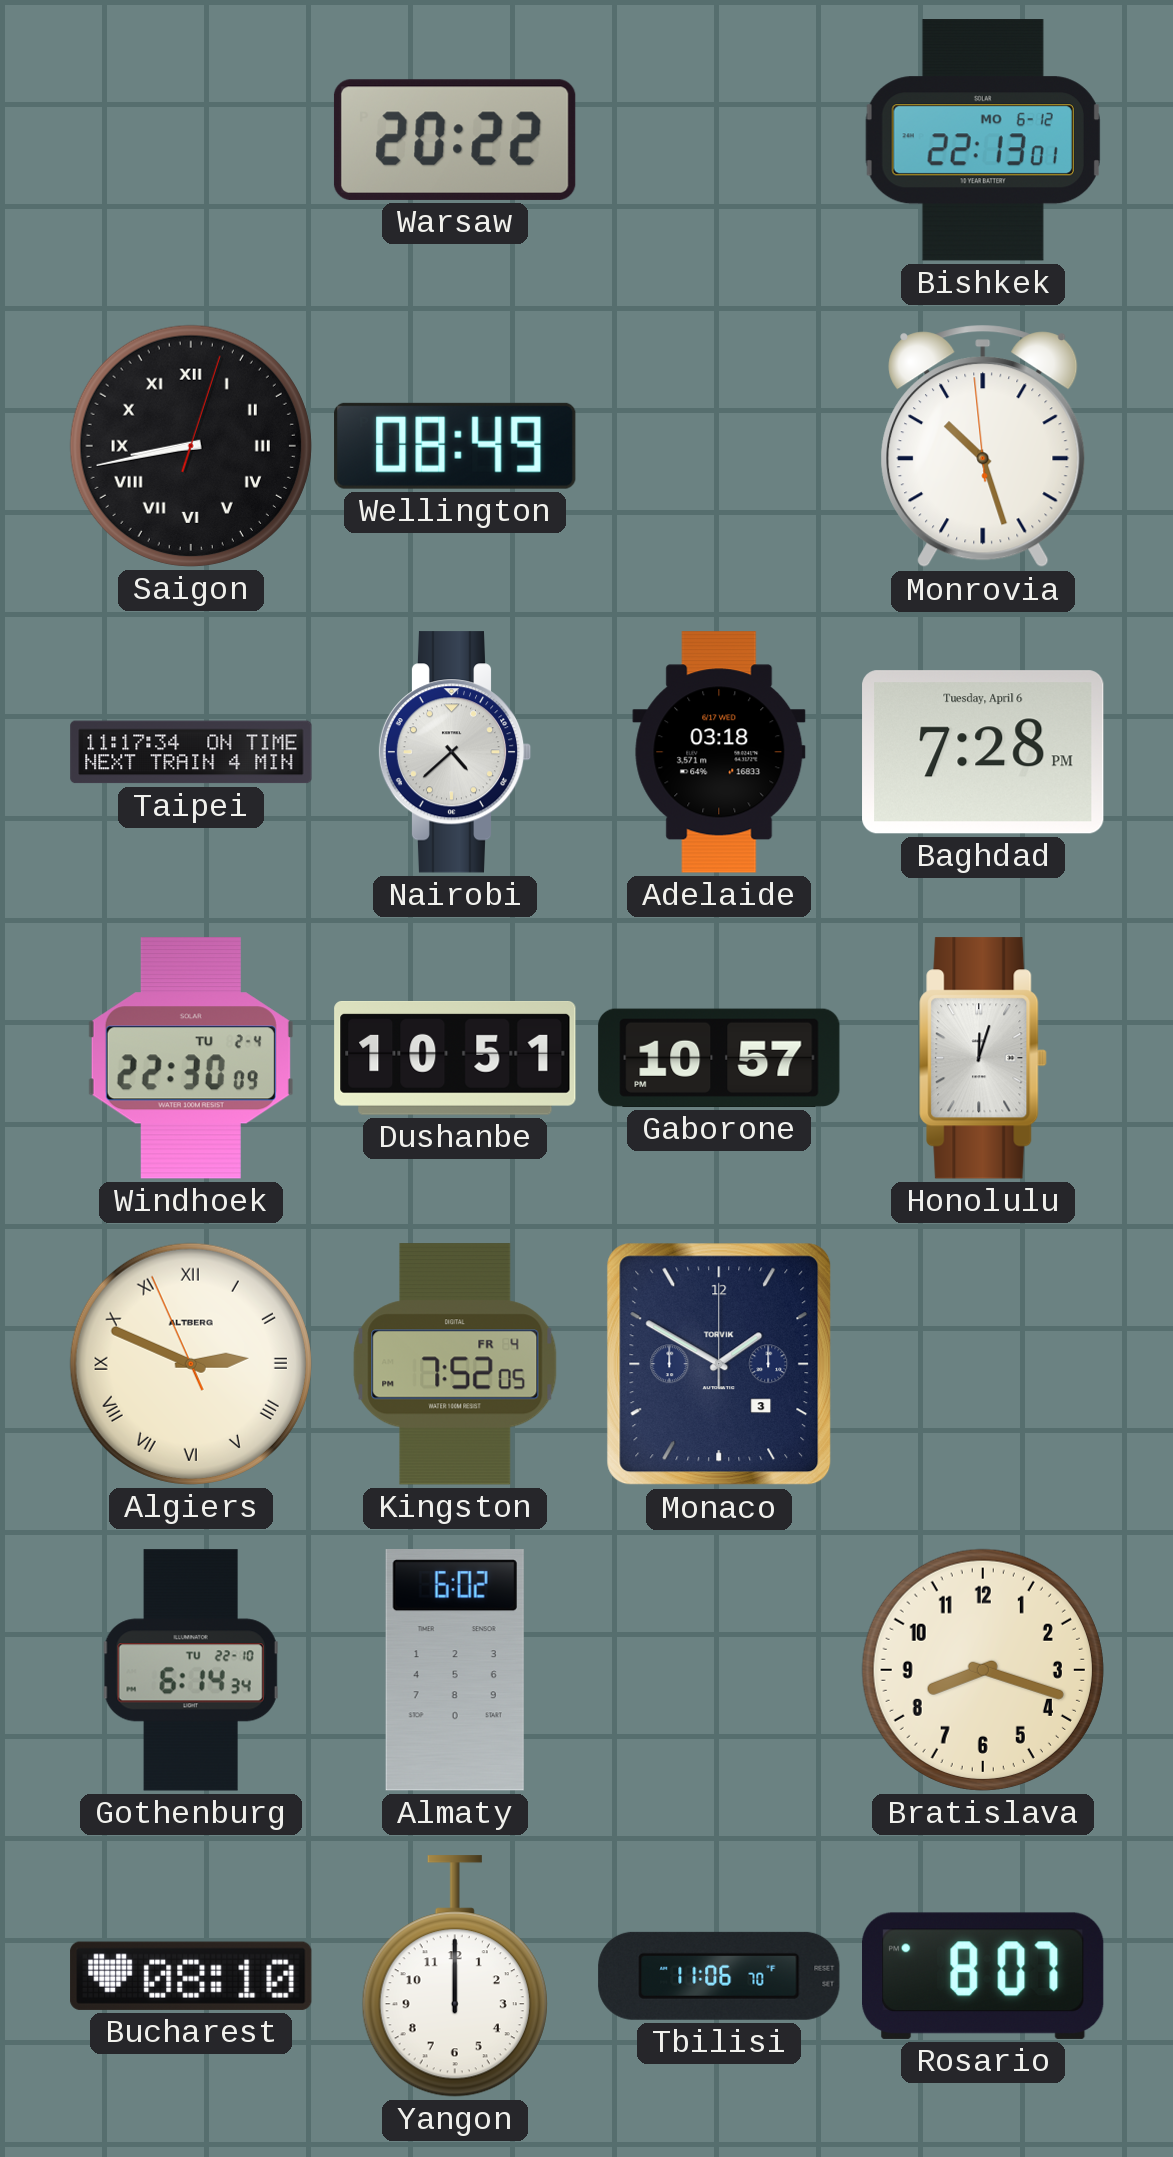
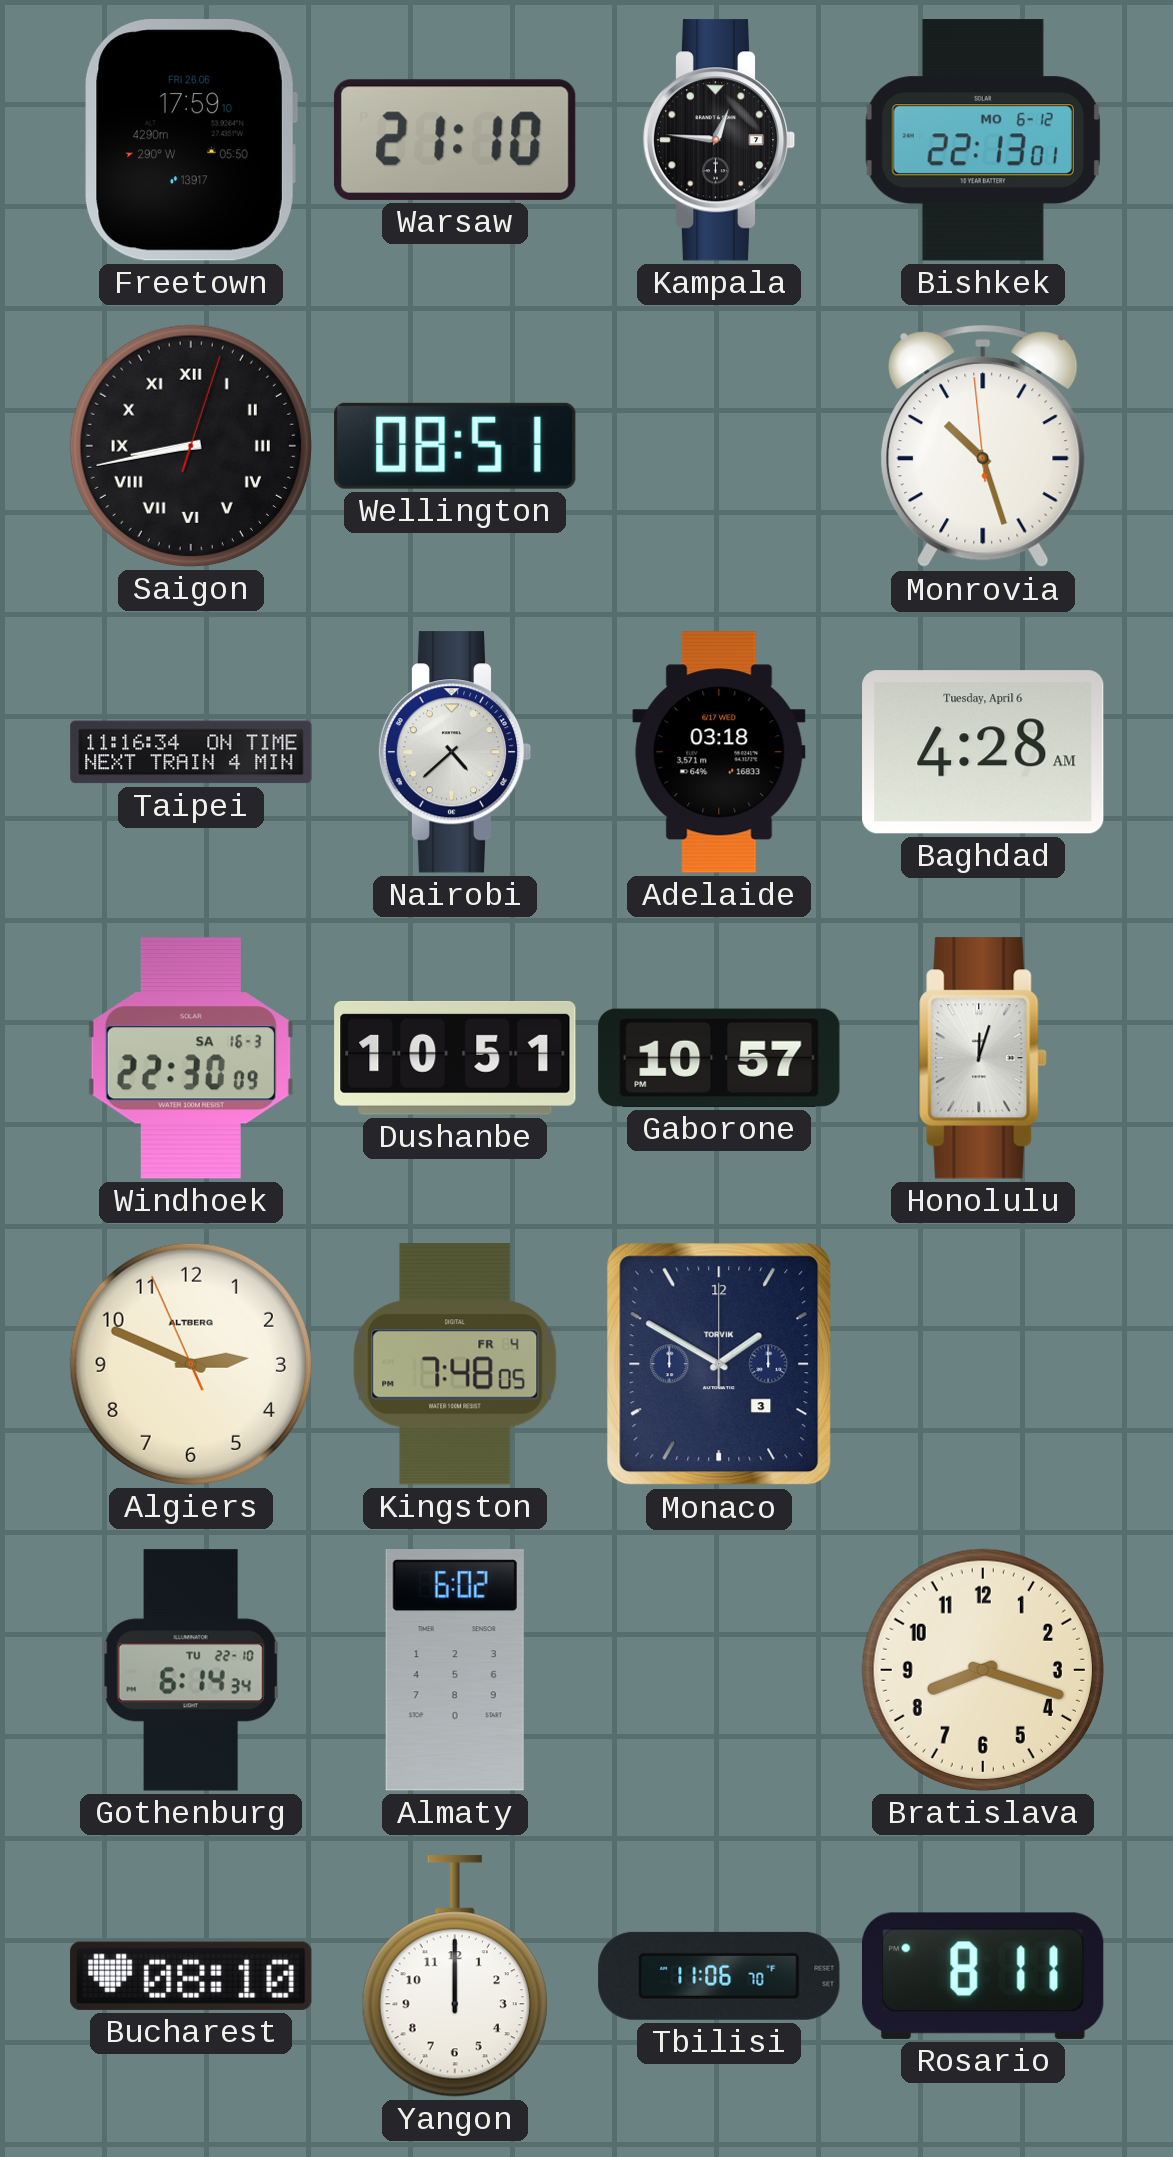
Freetown: none -> 17:59 (191, 140)
Warsaw: 20:22 -> 21:10 (455, 140)
Kampala: none -> 12:46 (719, 140)
Wellington: 08:49 -> 08:51 (455, 446)
Taipei: 11:17 -> 11:16 (191, 752)
Baghdad: 7:28 -> 4:28 (983, 752)
Windhoek date: TU 2-4 -> SA 16-3 (191, 1058)
Algiers numerals: Roman -> Arabic (191, 1364)
Kingston: 7:52 -> 7:48 (455, 1364)
Rosario: 8:07 -> 8:11 (984, 1976)
